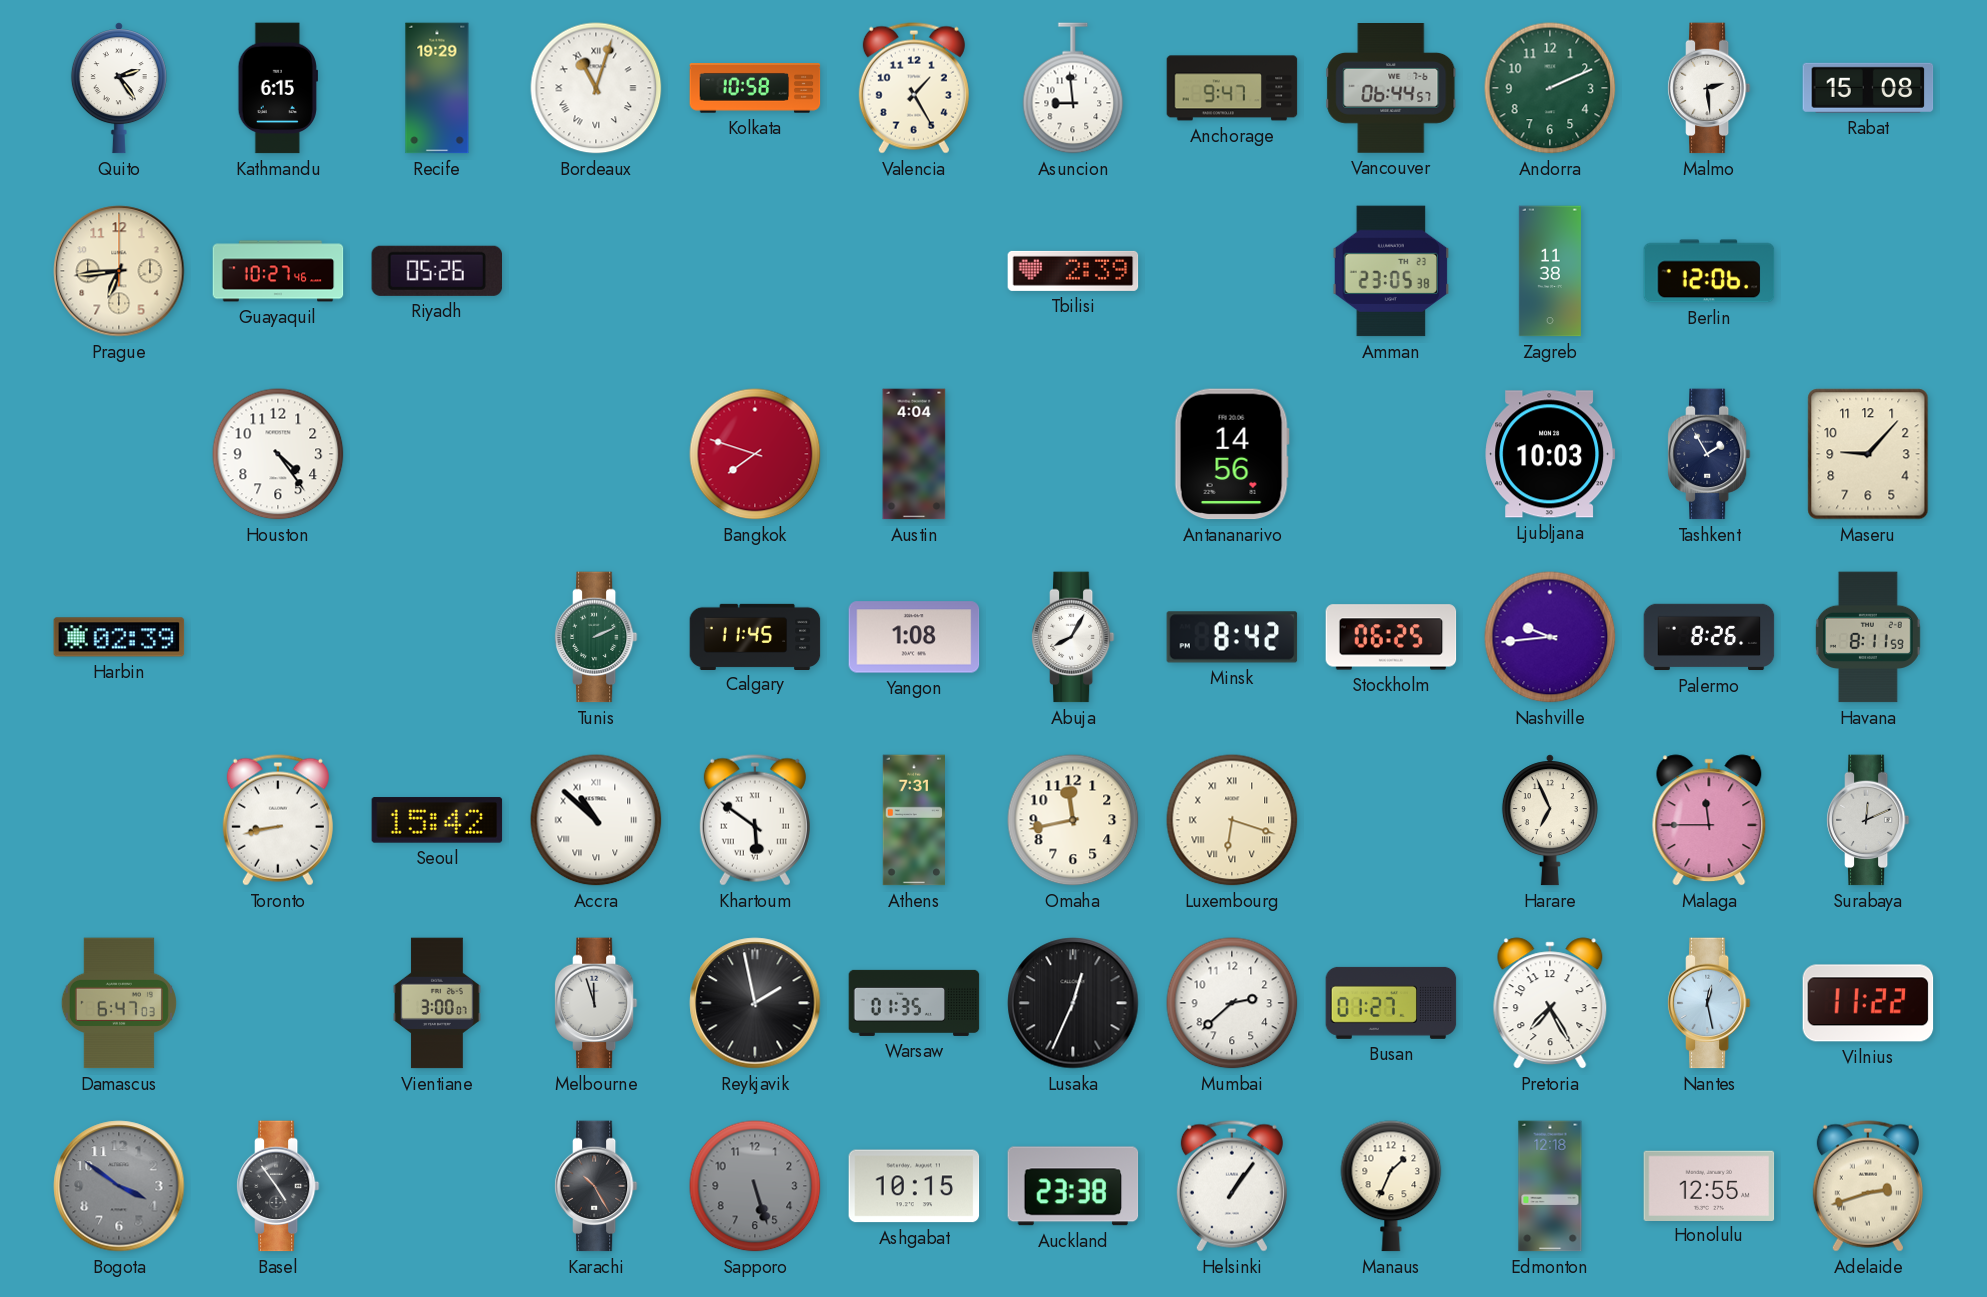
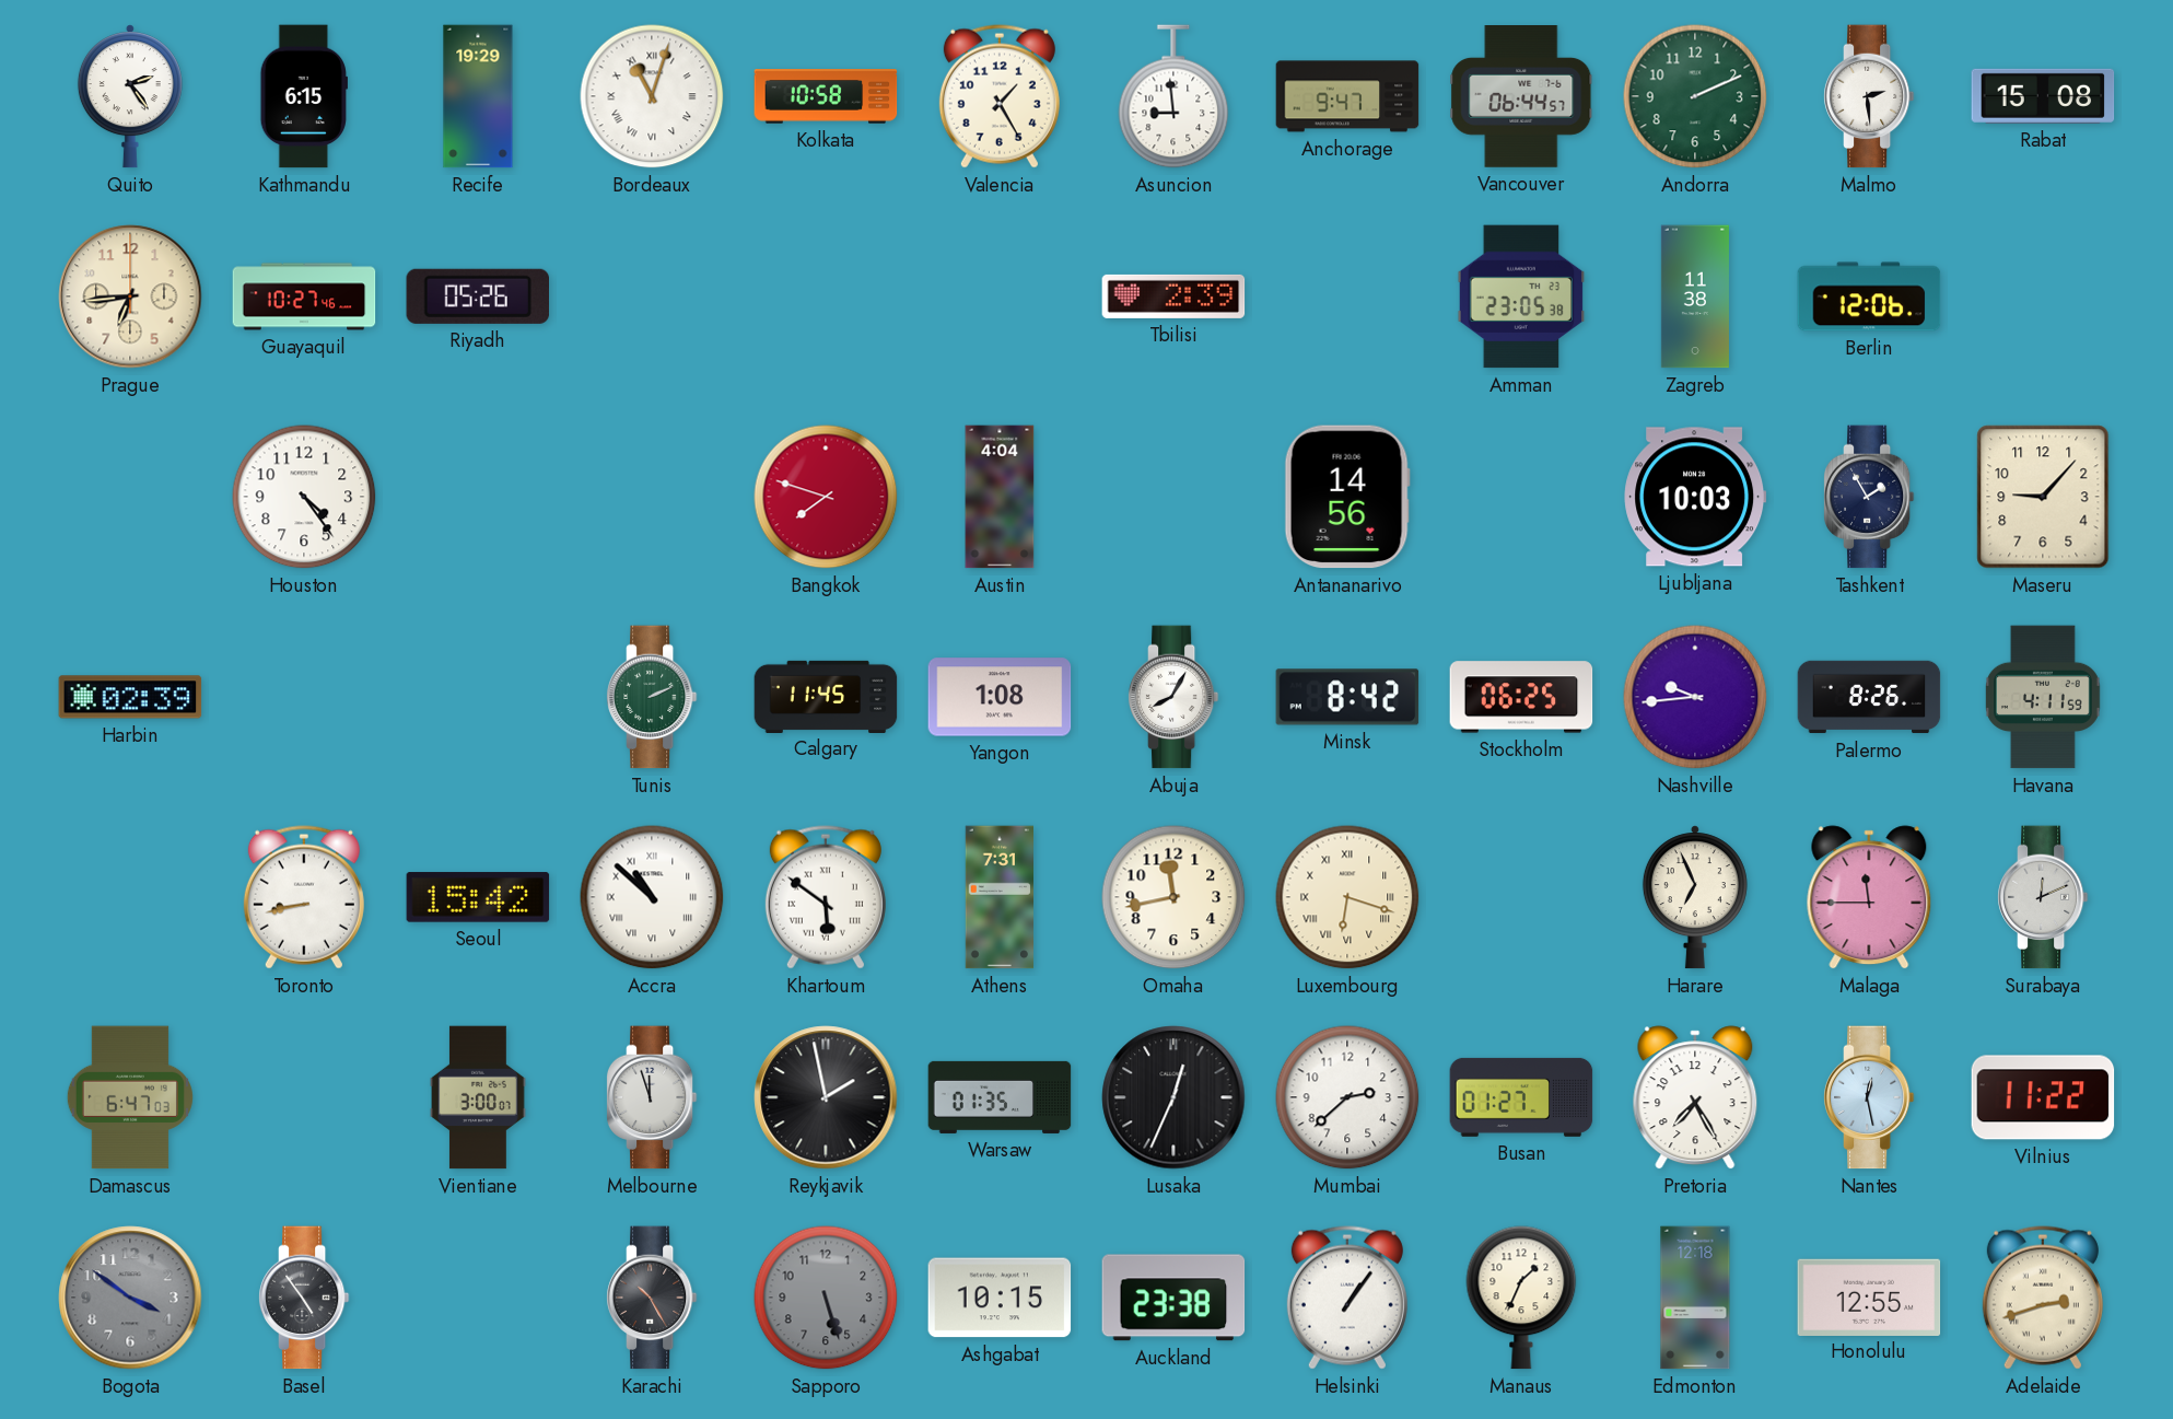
Havana: 8:11 -> 4:11 (2043, 697)
